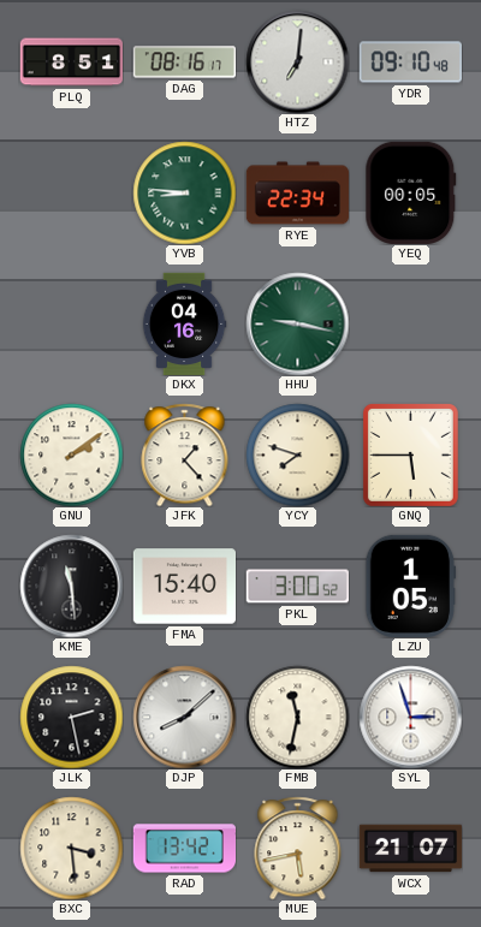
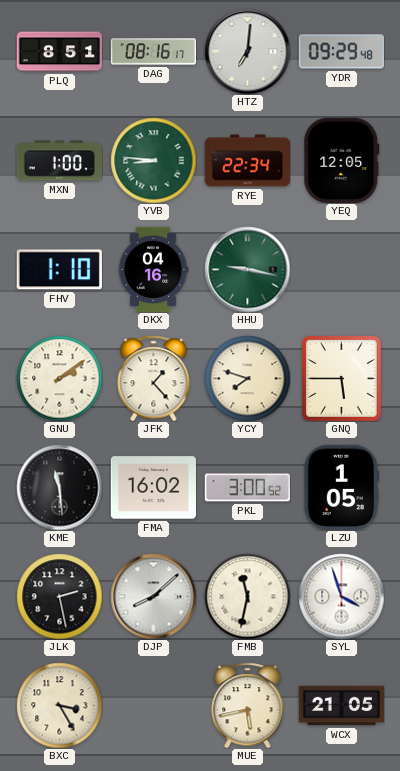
YDR: 09:10 -> 09:29 (341, 52)
MXN: none -> 1:00 (59, 161)
YEQ: 00:05 -> 12:05 (342, 160)
FHV: none -> 1:10 (59, 270)
FMA: 15:40 -> 16:02 (153, 488)
SYL: 2:57 -> 3:57 (341, 596)
BXC: 3:29 -> 3:25 (59, 705)
RAD: 13:42 -> none (184, 849)
WCX: 21:07 -> 21:05 (341, 706)
